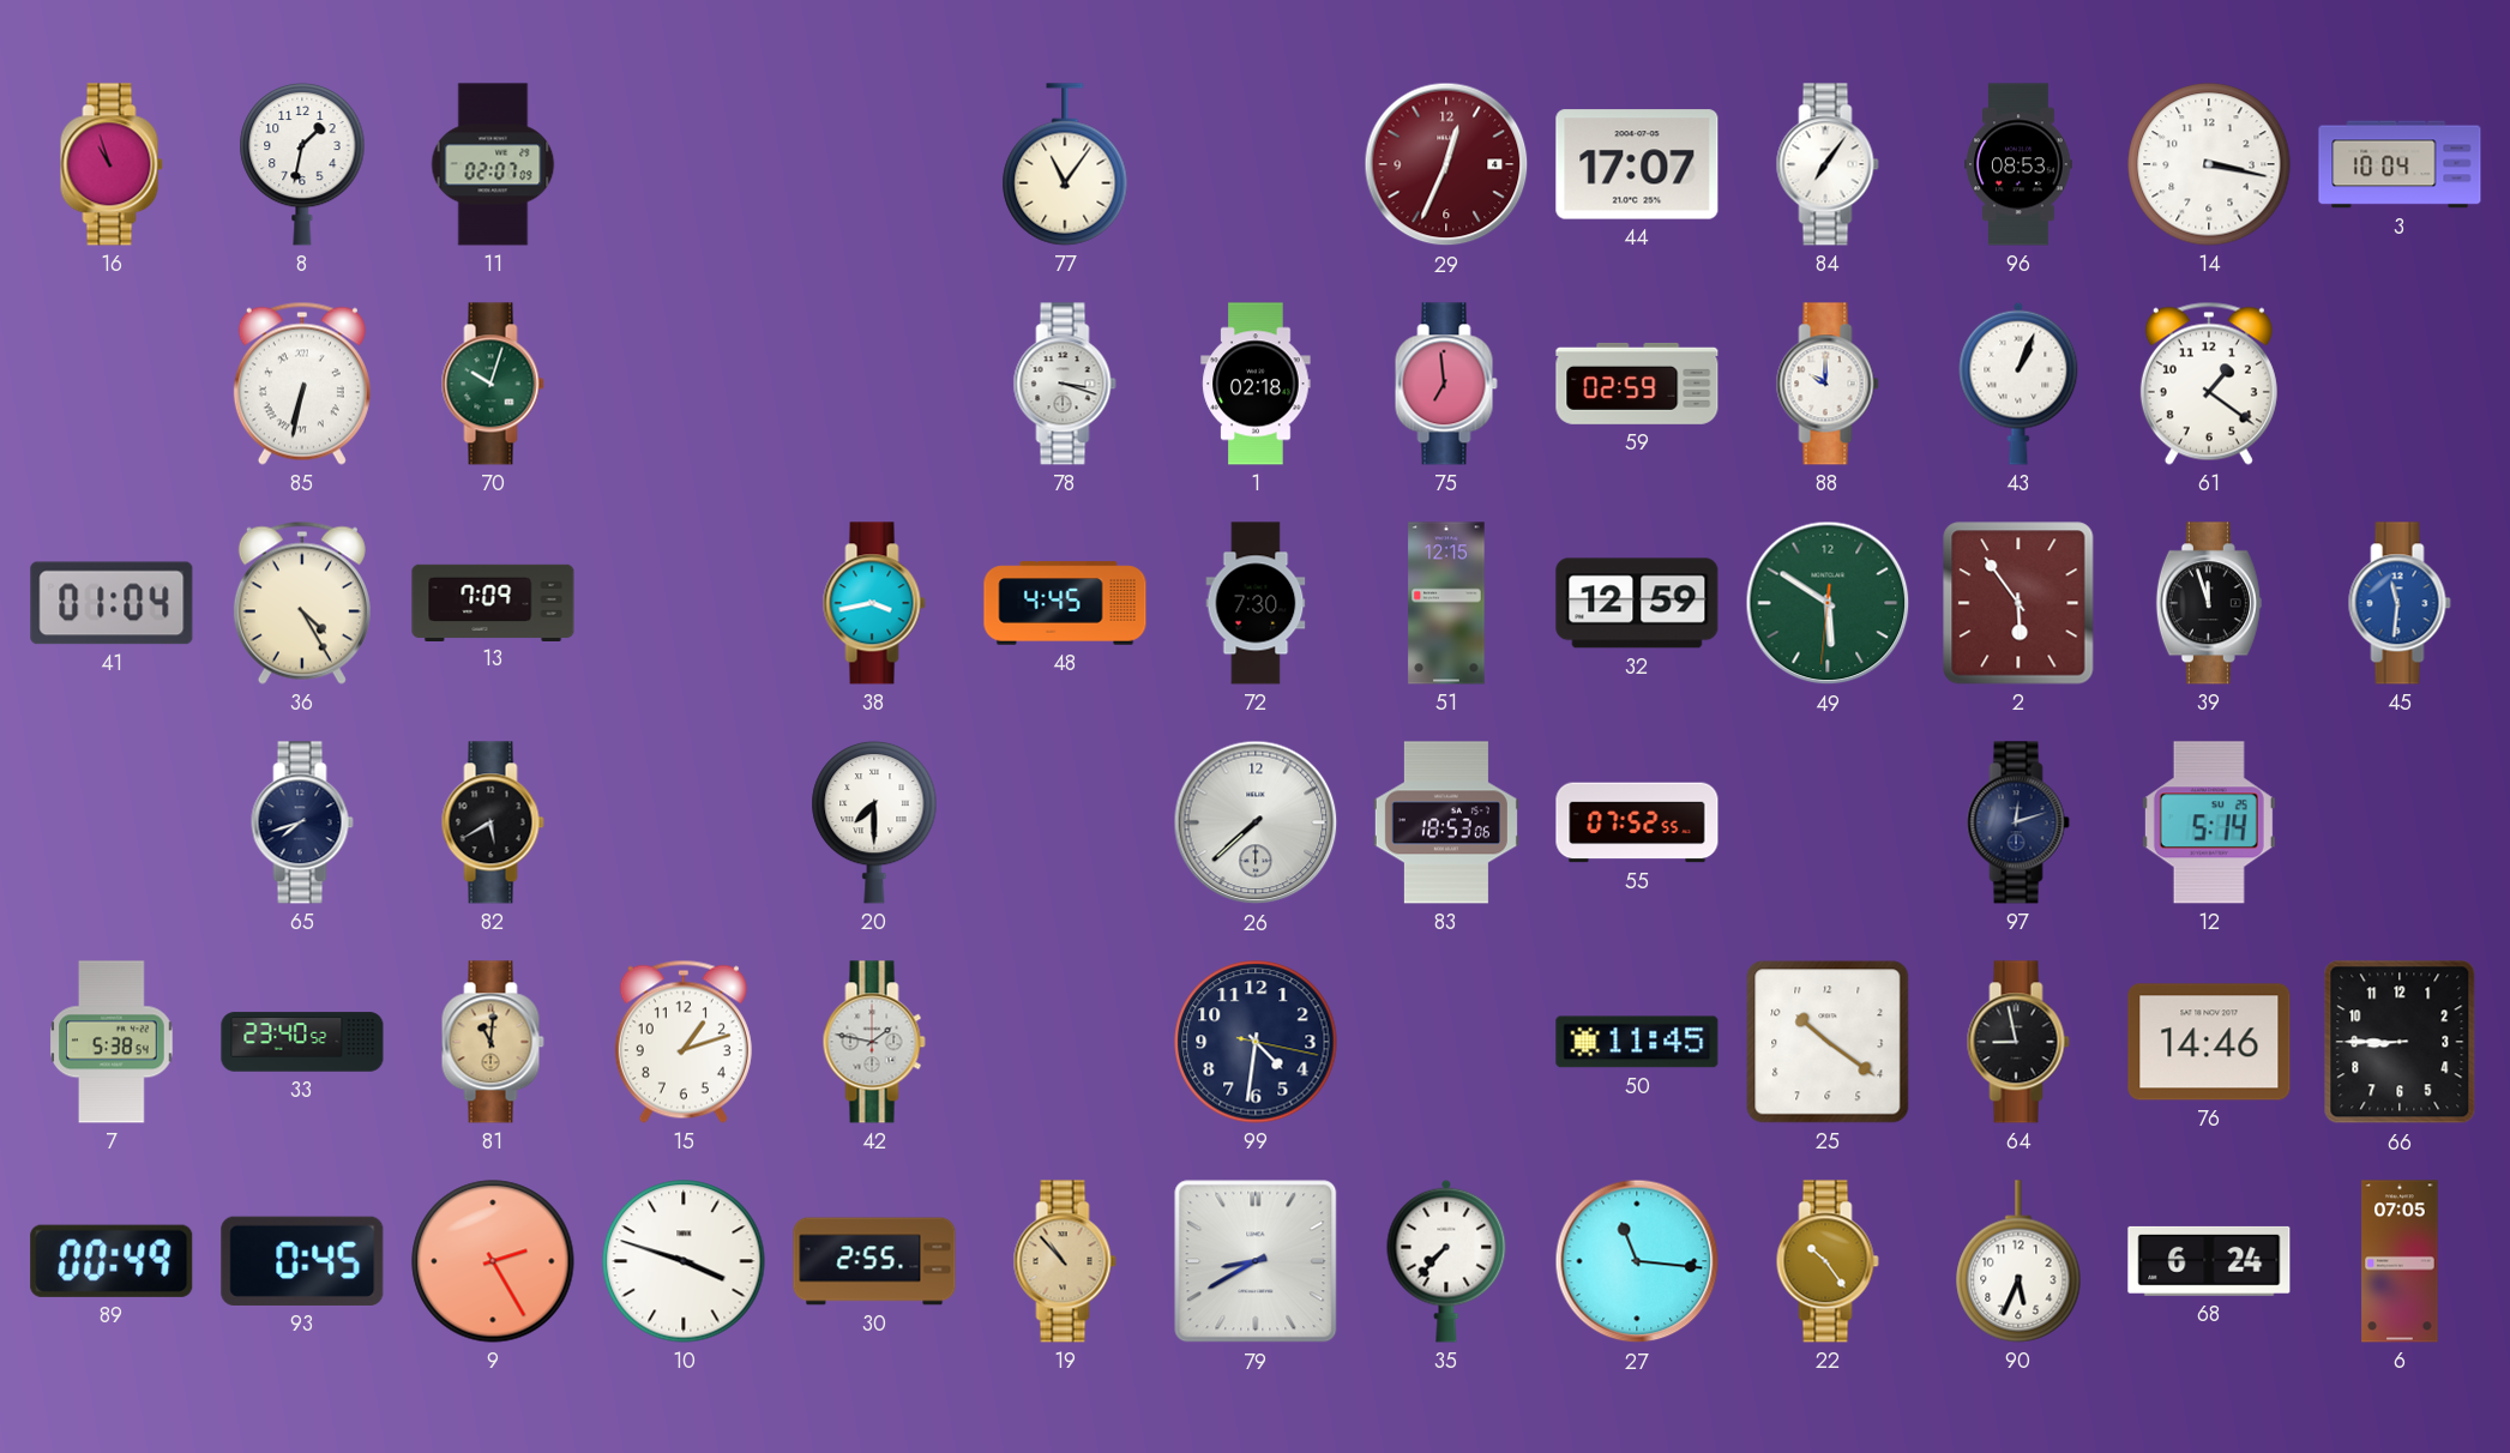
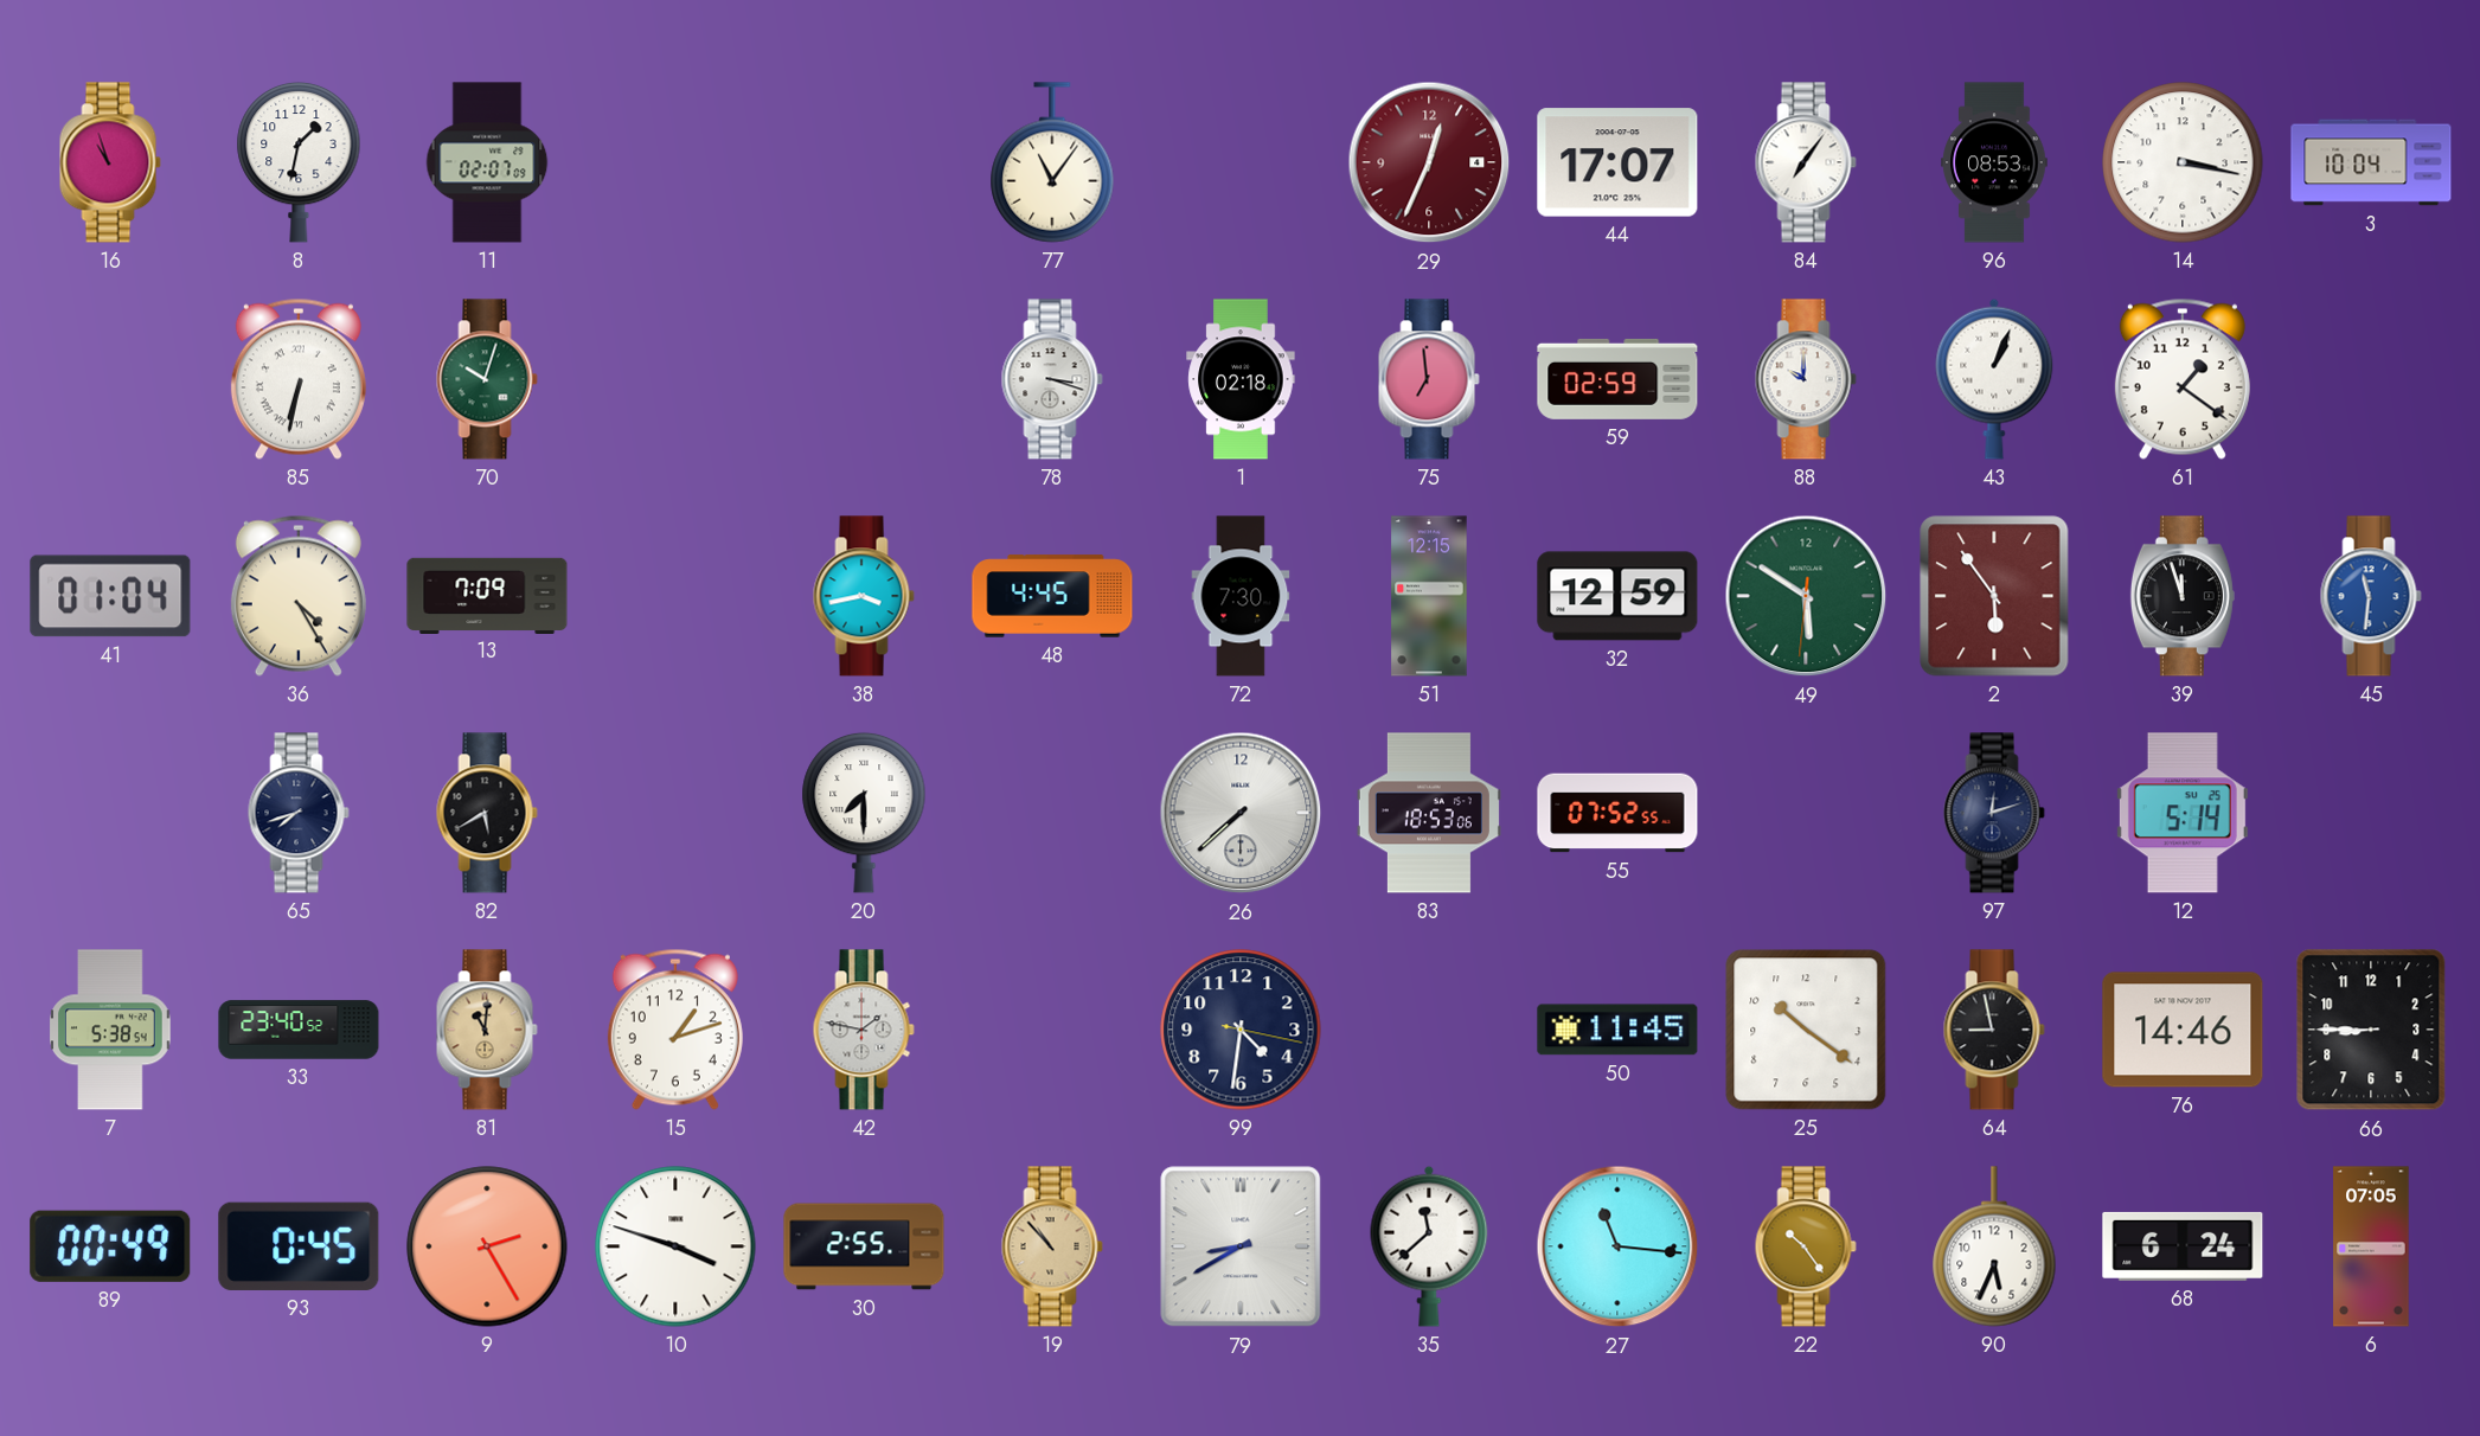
35: 7:37 -> 11:38 (1429, 1246)
